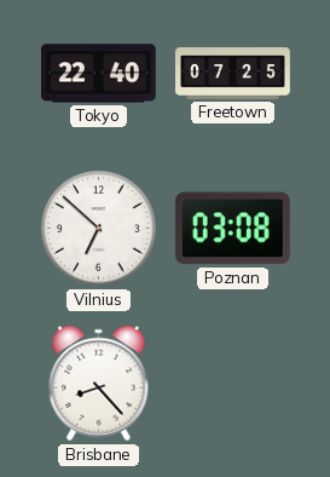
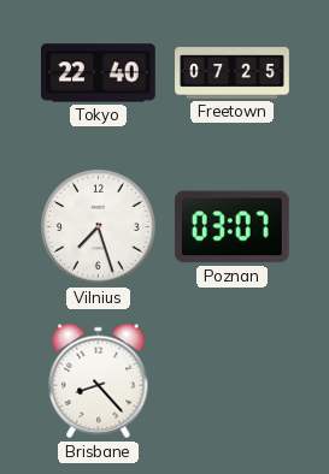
Vilnius: 6:52 -> 7:27 (99, 227)
Poznan: 03:08 -> 03:07 (231, 227)
